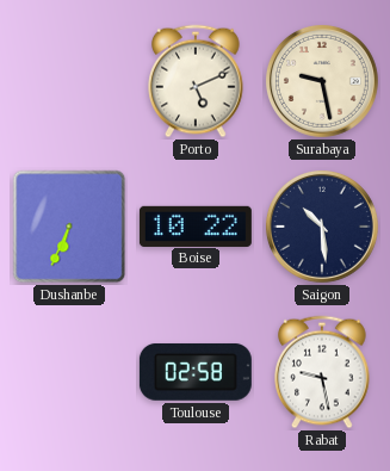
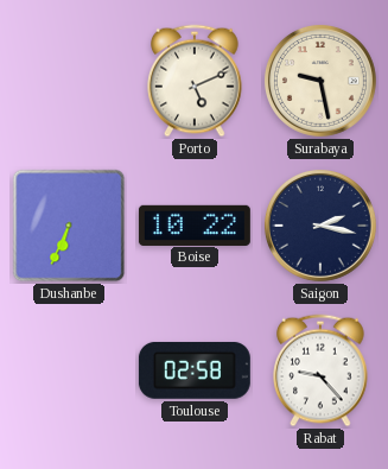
Saigon: 10:29 -> 2:17 (320, 226)
Rabat: 9:28 -> 9:23 (320, 370)
